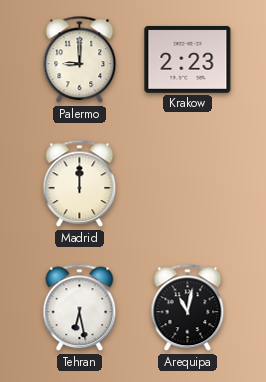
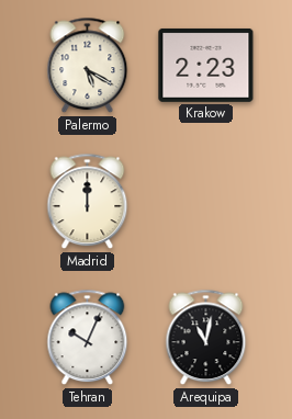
Palermo: 9:00 -> 5:20 (88, 66)
Tehran: 6:28 -> 10:04 (88, 338)
